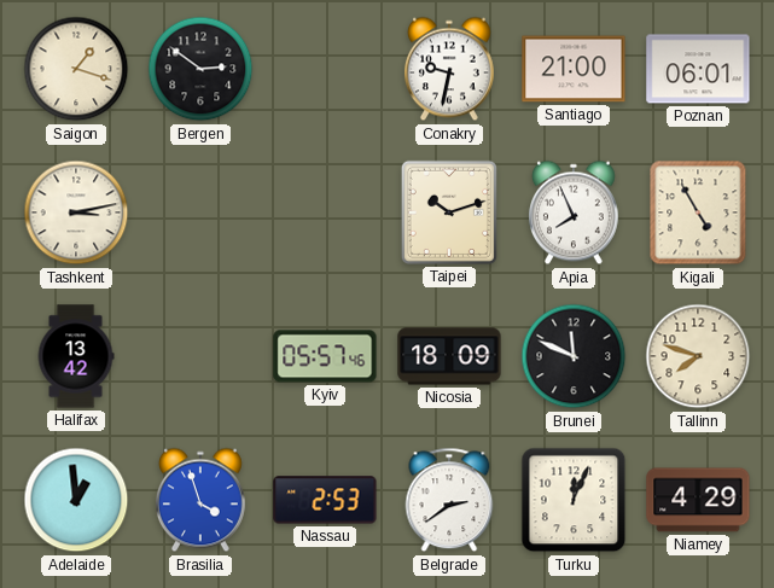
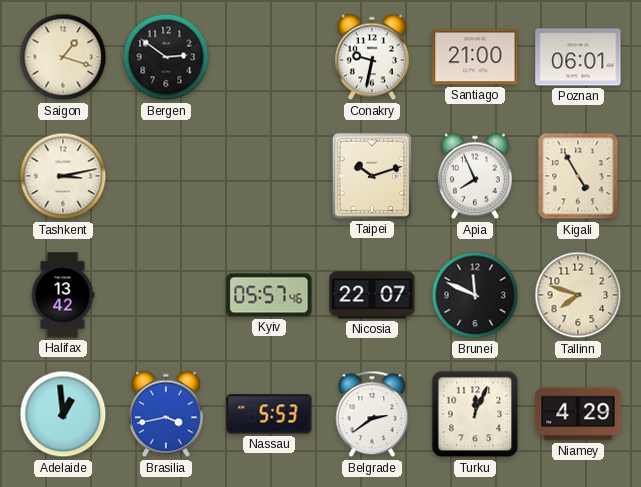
Nicosia: 18:09 -> 22:07 (372, 295)
Brasilia: 3:57 -> 3:43 (166, 414)
Nassau: 2:53 -> 5:53 (269, 414)
